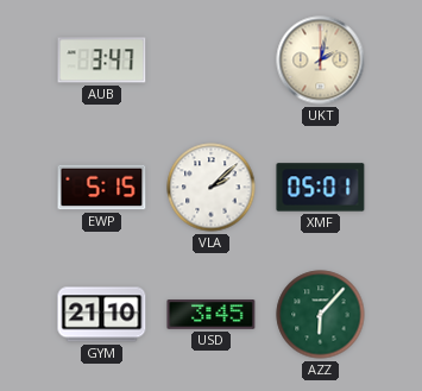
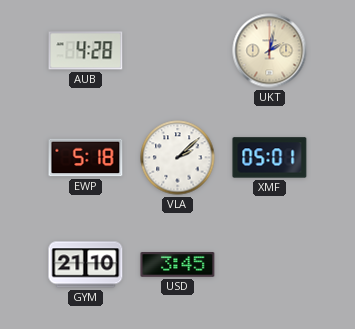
AUB: 3:47 -> 4:28 (86, 51)
EWP: 5:15 -> 5:18 (86, 158)
AZZ: 6:07 -> none (321, 315)
